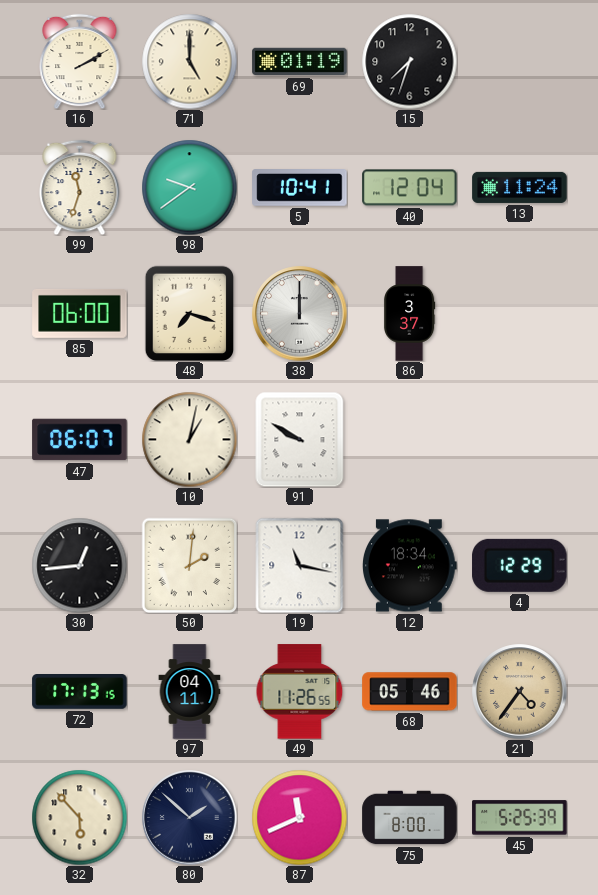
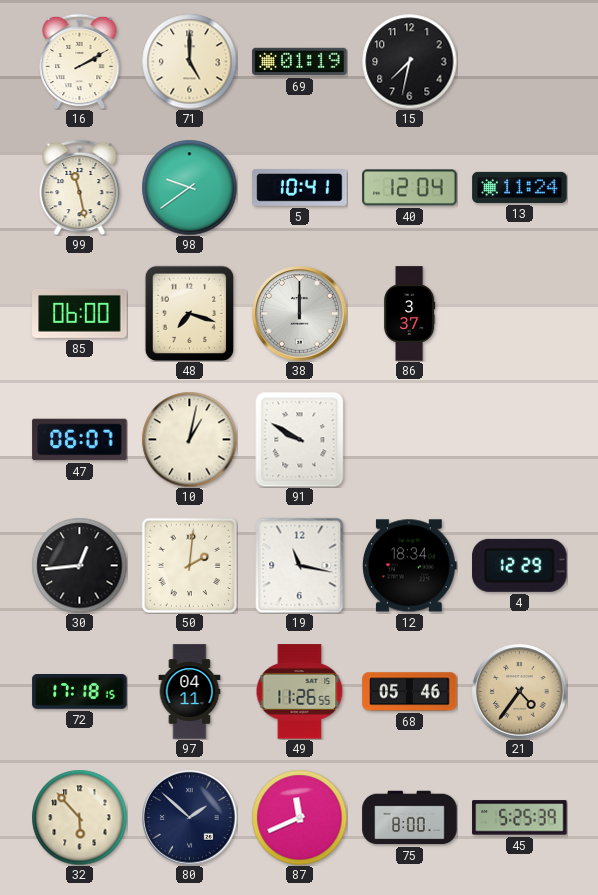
15: 7:33 -> 7:32 (409, 61)
99: 11:33 -> 11:28 (80, 187)
72: 17:13 -> 17:18 (80, 692)
